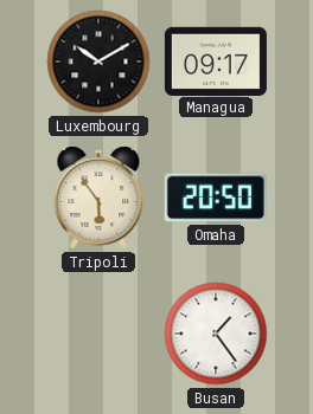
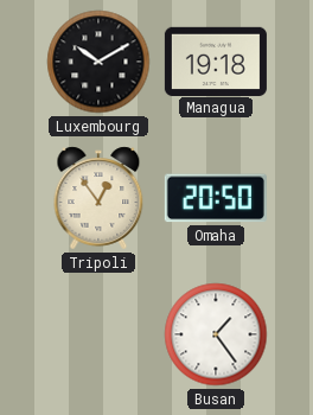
Managua: 09:17 -> 19:18 (216, 60)
Tripoli: 5:54 -> 12:54 (98, 198)
